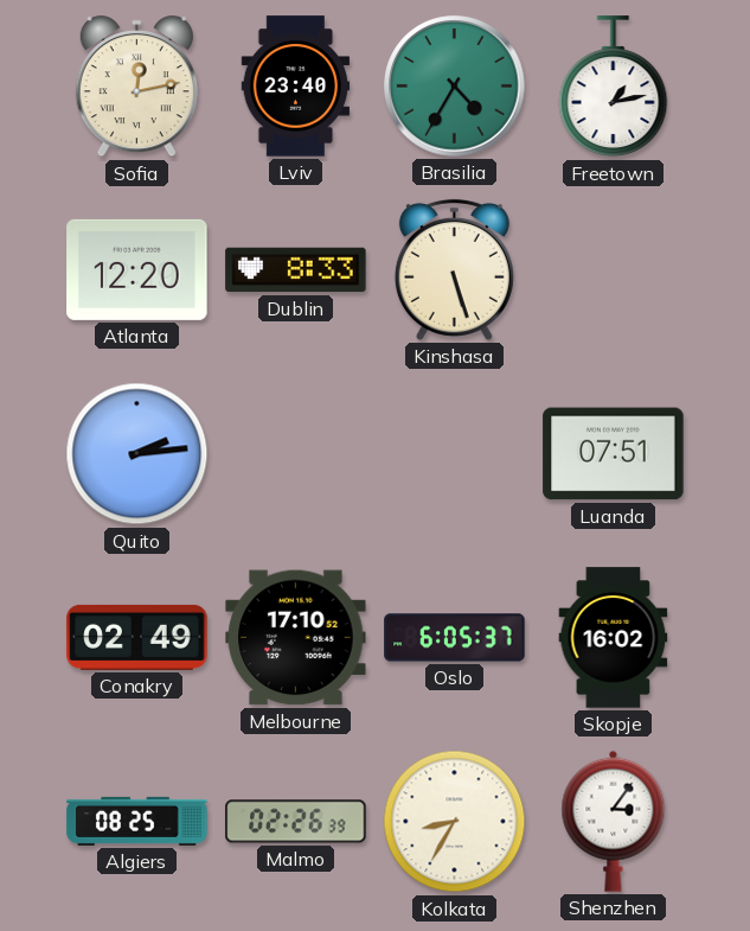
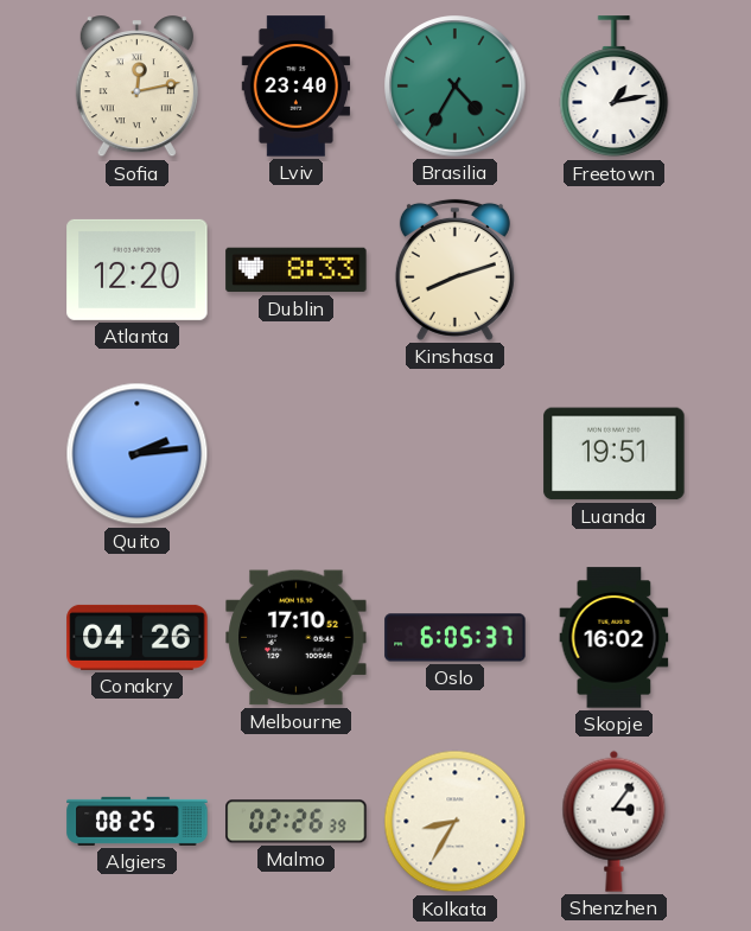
Kinshasa: 5:27 -> 8:12 (454, 269)
Luanda: 07:51 -> 19:51 (615, 454)
Conakry: 02:49 -> 04:26 (138, 637)
